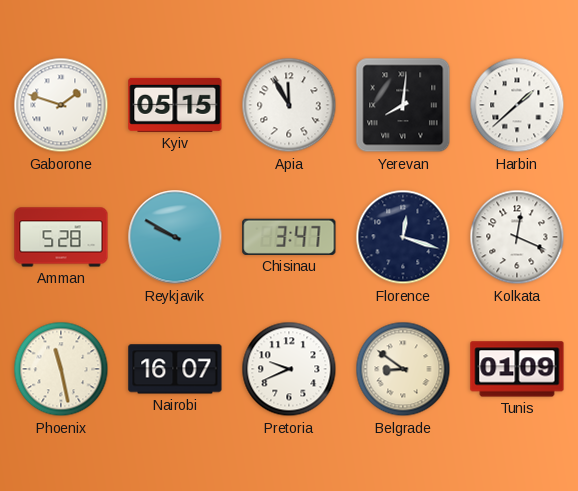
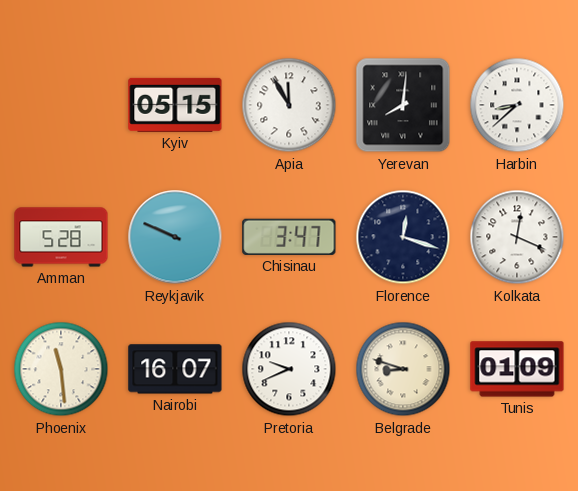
Gaborone: 1:48 -> none (61, 105)
Harbin: 1:38 -> 8:38 (517, 105)
Reykjavik: 9:50 -> 9:49 (175, 237)
Phoenix: 11:28 -> 11:29 (61, 369)
Belgrade: 8:51 -> 8:48 (403, 369)
